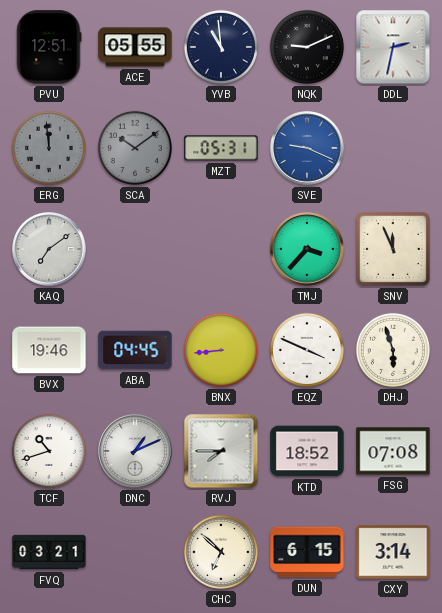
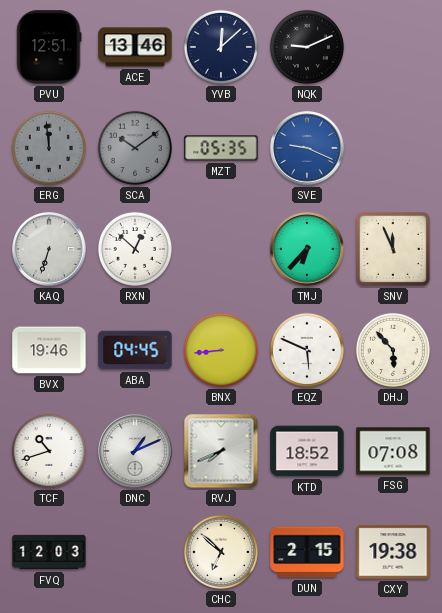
ACE: 05:55 -> 13:46 (135, 47)
YVB: 10:59 -> 12:08 (221, 47)
DDL: 2:32 -> none (393, 47)
MZT: 05:31 -> 05:35 (221, 148)
KAQ: 7:09 -> 6:33 (49, 249)
RXN: none -> 12:52 (135, 249)
TMJ: 3:37 -> 6:37 (307, 249)
EQZ: 3:49 -> 5:49 (307, 350)
DHJ: 5:57 -> 5:53 (393, 350)
RVJ: 7:45 -> 7:41 (221, 451)
FVQ: 03:21 -> 12:03 (49, 552)
DUN: 6:15 -> 2:15 (307, 552)
CXY: 3:14 -> 19:38 (393, 552)
